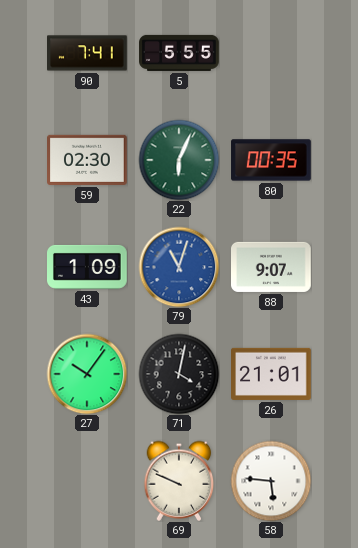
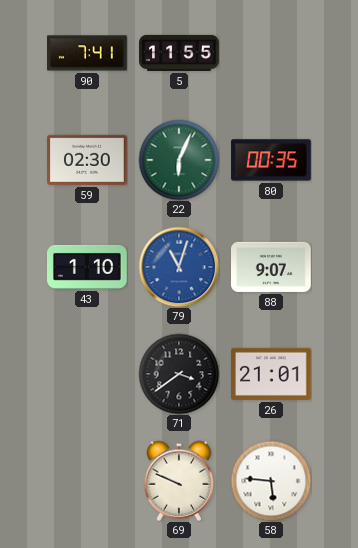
5: 5:55 -> 11:55 (179, 53)
43: 1:09 -> 1:10 (88, 267)
27: 10:06 -> none (87, 374)
71: 4:02 -> 3:39 (179, 374)
